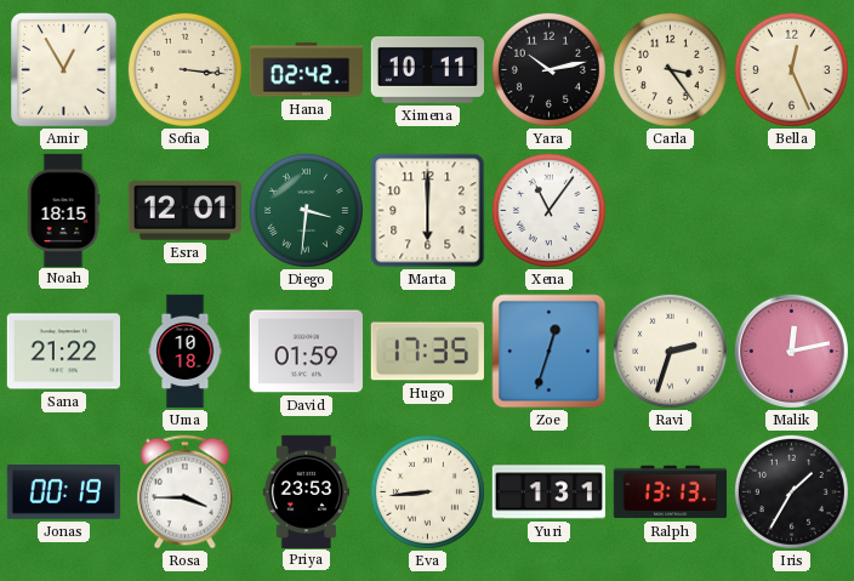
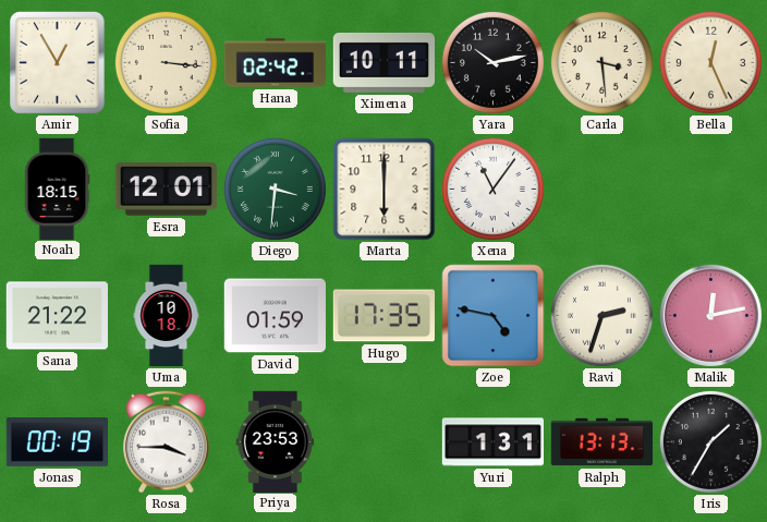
Carla: 3:24 -> 3:29 (601, 62)
Zoe: 12:33 -> 4:47 (494, 316)
Eva: 8:44 -> none (427, 491)
